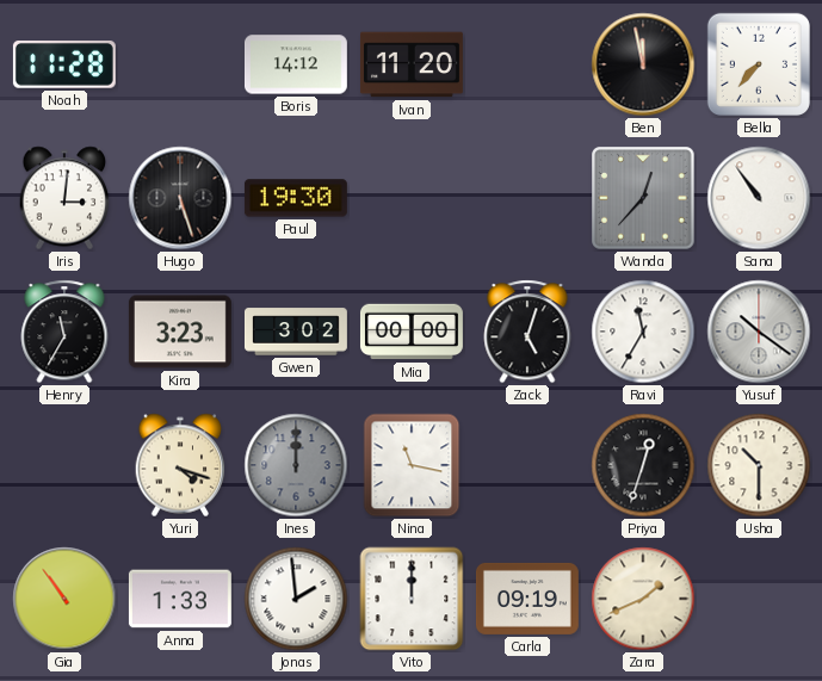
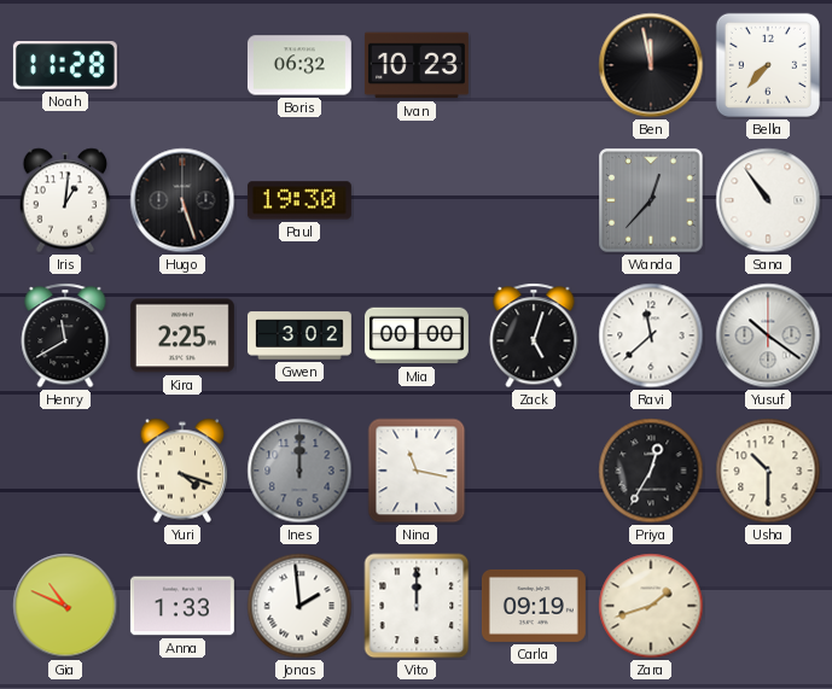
Boris: 14:12 -> 06:32 (299, 65)
Ivan: 11:20 -> 10:23 (417, 65)
Iris: 3:01 -> 1:01 (65, 200)
Henry: 11:35 -> 11:40 (65, 335)
Kira: 3:23 -> 2:25 (182, 335)
Ravi: 11:35 -> 11:38 (651, 335)
Priya: 12:33 -> 12:35 (651, 471)
Gia: 10:54 -> 10:49 (65, 606)
Zara: 1:41 -> 1:42 (651, 606)
